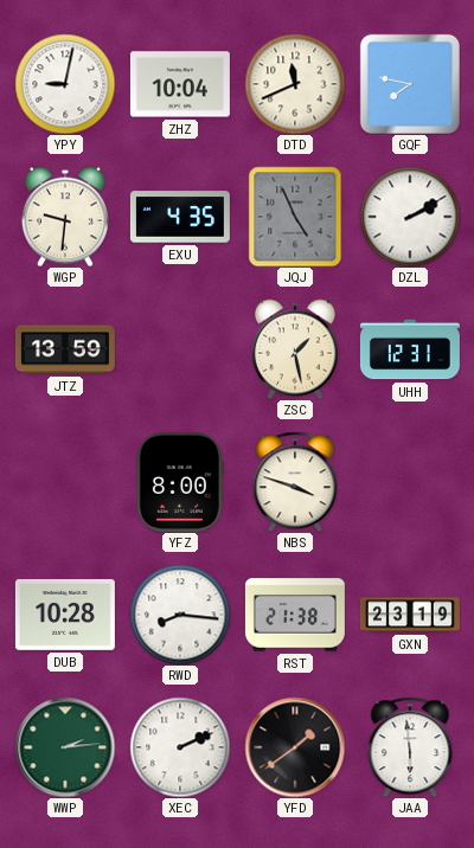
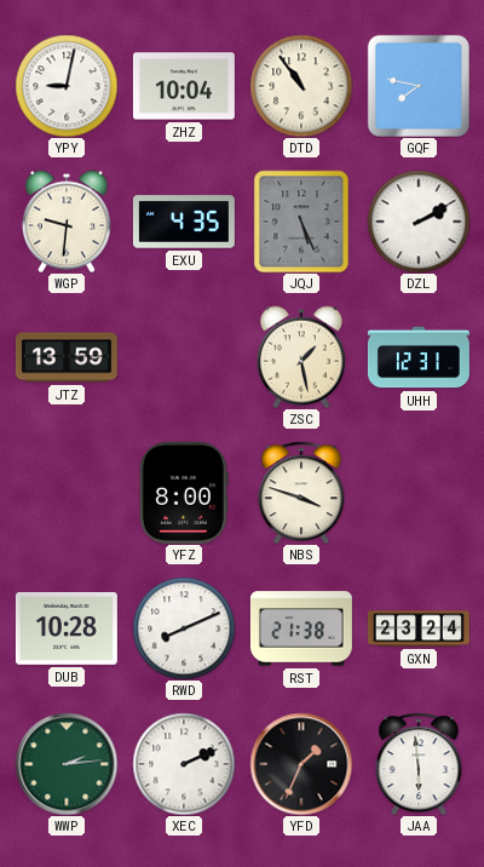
DTD: 11:41 -> 10:54 (301, 86)
JQJ: 4:56 -> 5:26 (301, 222)
RWD: 8:16 -> 8:11 (184, 628)
GXN: 23:19 -> 23:24 (419, 628)
YFD: 1:39 -> 1:34 (301, 764)
